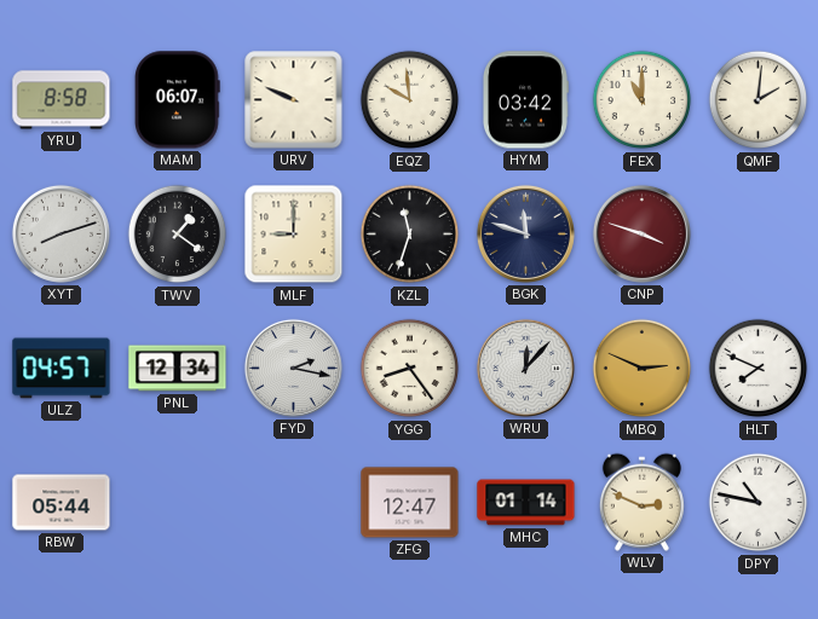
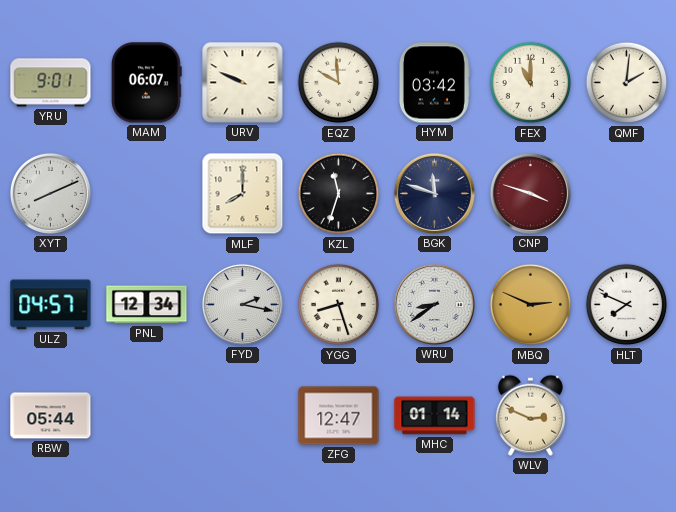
YRU: 8:58 -> 9:01 (51, 83)
XYT: 8:12 -> 8:11 (50, 193)
TWV: 1:21 -> none (178, 235)
MLF: 9:00 -> 8:00 (243, 194)
YGG: 8:24 -> 8:27 (339, 305)
WRU: 12:07 -> 8:39 (434, 304)
DPY: 10:47 -> none (759, 503)
